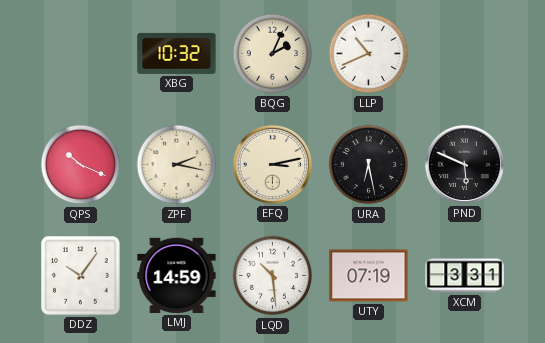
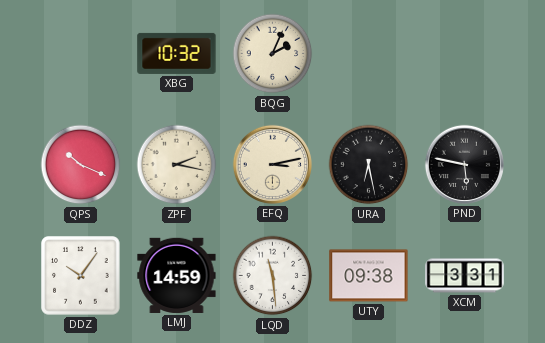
LLP: 10:41 -> none (369, 54)
PND: 5:49 -> 5:47 (464, 164)
LQD: 10:29 -> 11:29 (273, 276)
UTY: 07:19 -> 09:38 (369, 276)
